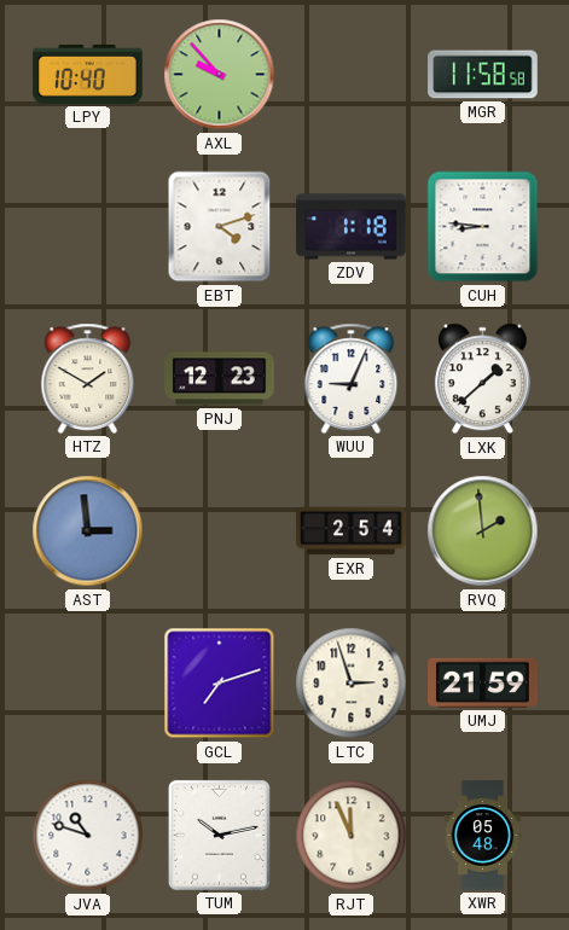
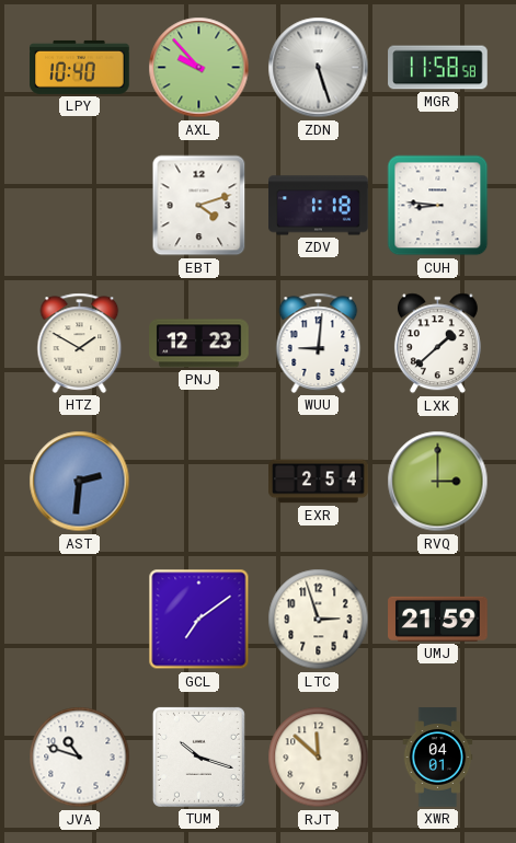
ZDN: none -> 5:27 (319, 68)
WUU: 9:04 -> 9:01 (319, 343)
AST: 2:59 -> 2:31 (80, 482)
RVQ: 1:59 -> 3:00 (438, 482)
GCL: 7:12 -> 7:09 (199, 620)
TUM: 10:13 -> 10:18 (198, 757)
RJT: 11:56 -> 11:52 (319, 758)
XWR: 05:48 -> 04:01 (438, 758)
